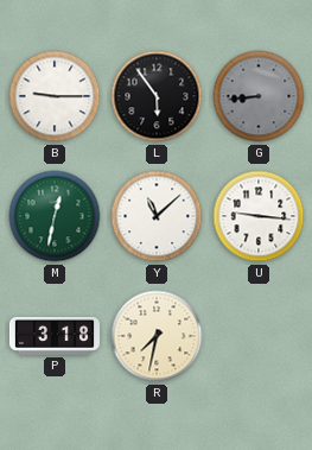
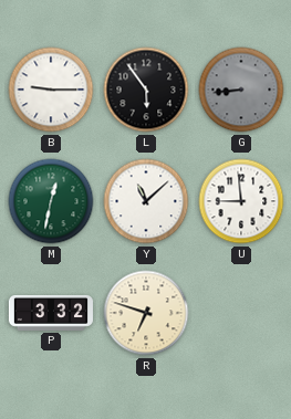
U: 9:16 -> 8:59 (241, 201)
P: 3:18 -> 3:32 (51, 313)
R: 7:32 -> 6:48 (146, 313)
